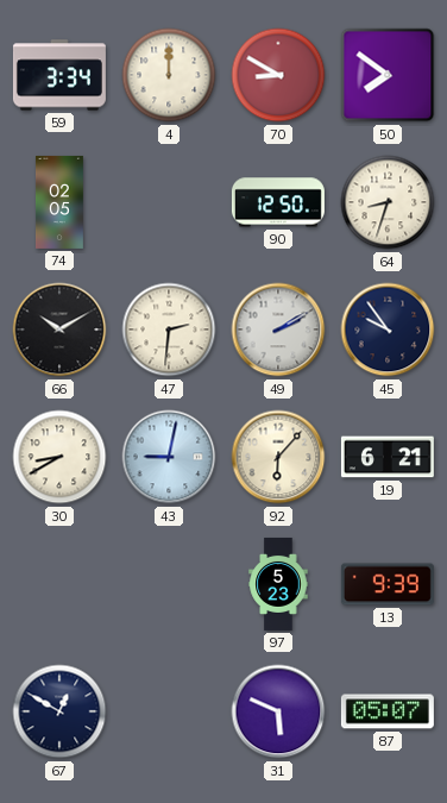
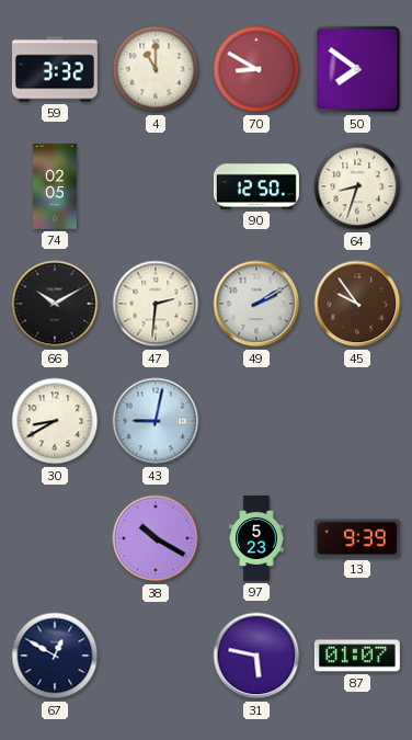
59: 3:34 -> 3:32 (55, 69)
4: 12:00 -> 11:00 (156, 69)
45 dial: navy -> brown (357, 304)
92: 6:07 -> none (278, 457)
19: 6:21 -> none (388, 457)
38: none -> 10:20 (156, 538)
31: 5:49 -> 5:47 (256, 656)
87: 05:07 -> 01:07 (357, 656)
